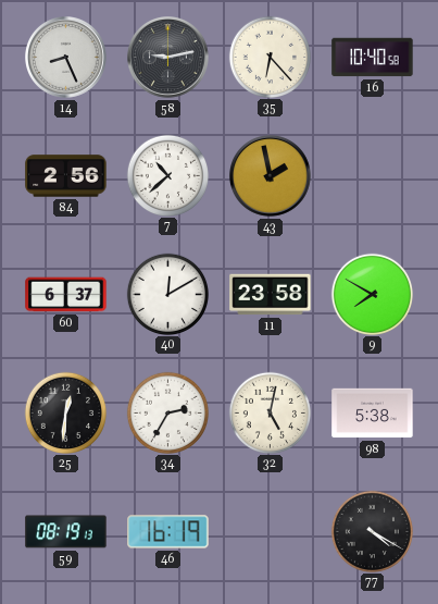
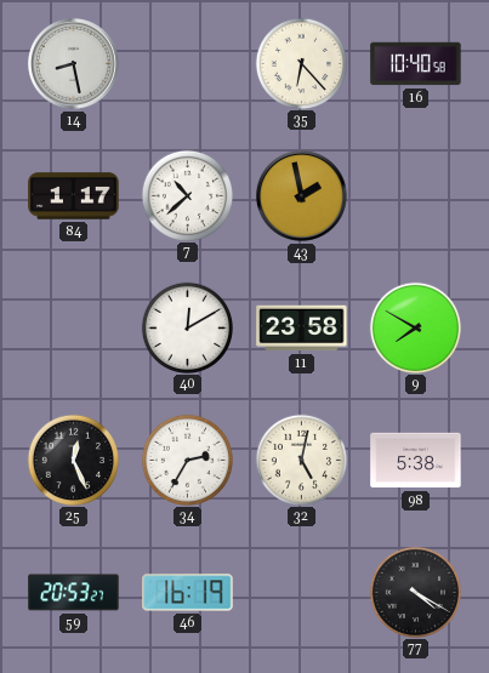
14: 8:26 -> 8:28 (74, 64)
58: 9:13 -> none (168, 58)
84: 2:56 -> 1:17 (74, 196)
60: 6:37 -> none (66, 295)
25: 12:31 -> 12:26 (73, 460)
59: 08:19 -> 20:53 (74, 593)
